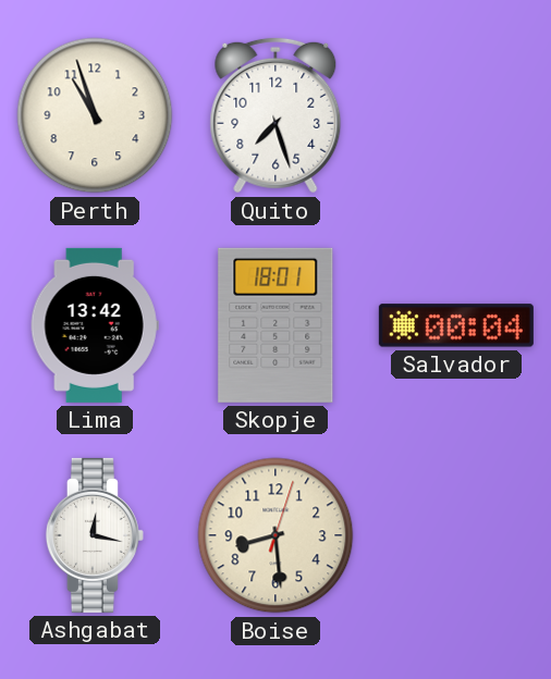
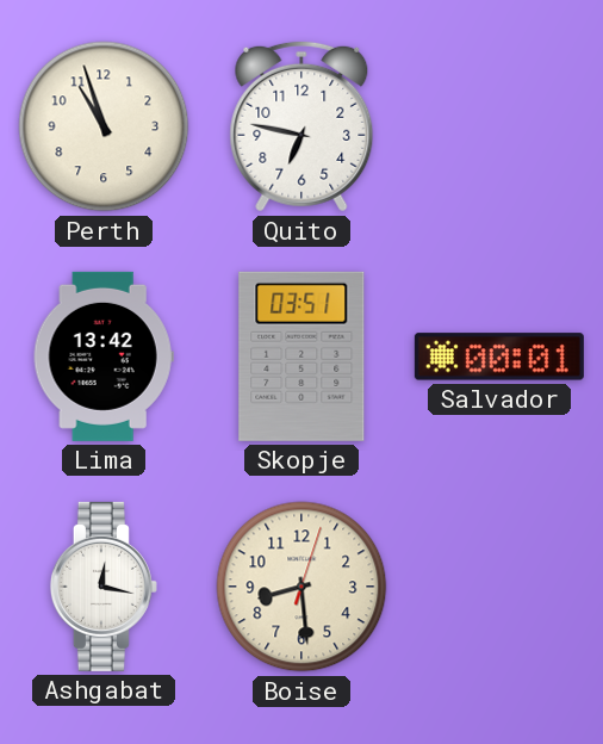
Quito: 7:27 -> 6:47 (301, 126)
Skopje: 18:01 -> 03:51 (301, 356)
Salvador: 00:04 -> 00:01 (499, 356)
